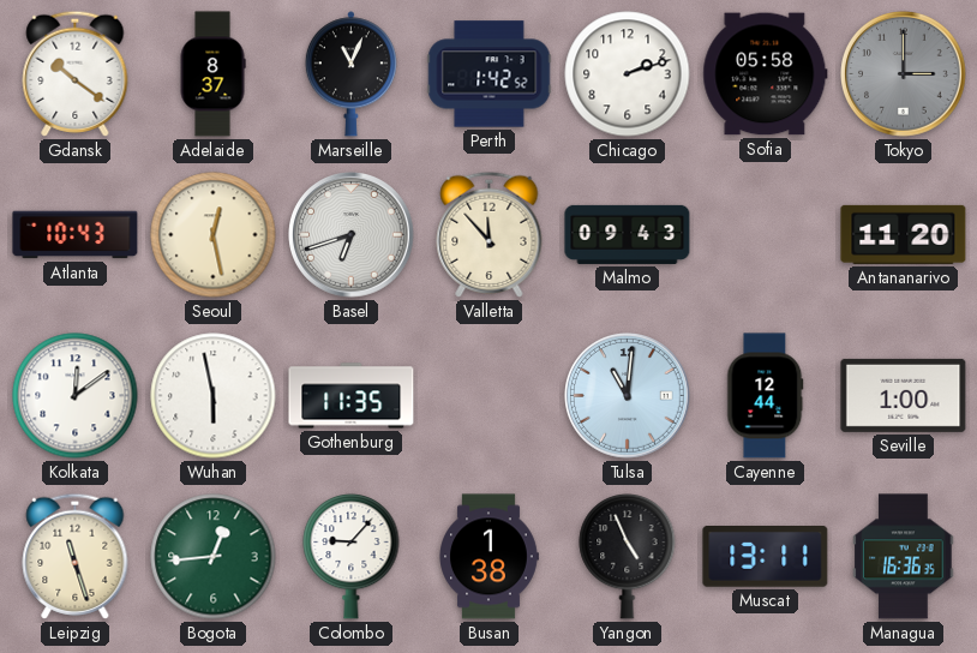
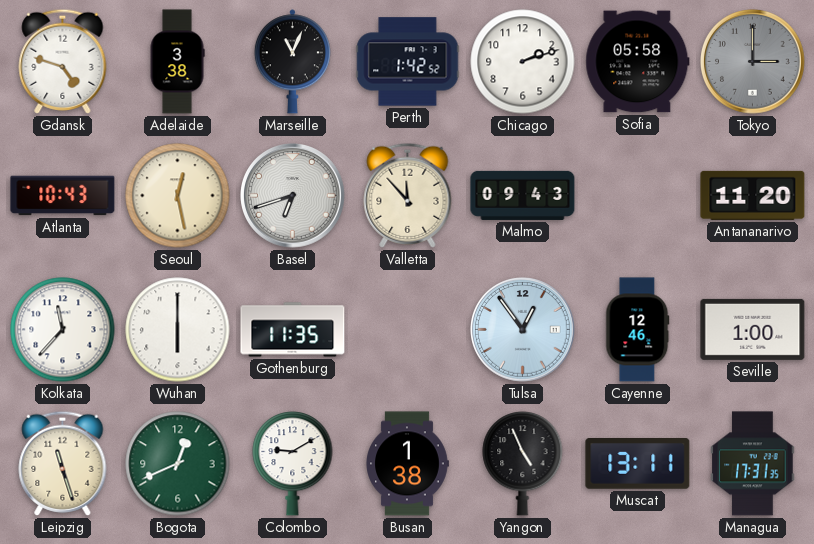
Gdansk: 10:21 -> 4:48 (63, 61)
Adelaide: 8:37 -> 3:38 (177, 62)
Kolkata: 12:09 -> 11:37 (63, 330)
Wuhan: 5:58 -> 6:00 (178, 330)
Tulsa: 11:01 -> 12:54 (523, 330)
Cayenne: 12:44 -> 12:46 (638, 330)
Bogota: 12:44 -> 12:41 (178, 464)
Colombo: 9:07 -> 9:10 (293, 463)
Managua: 16:36 -> 17:31 (753, 464)
